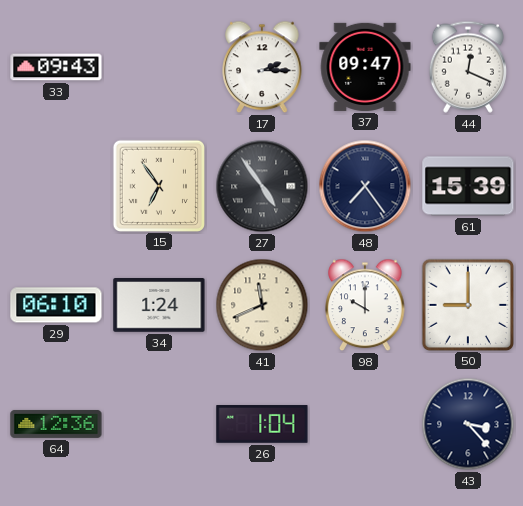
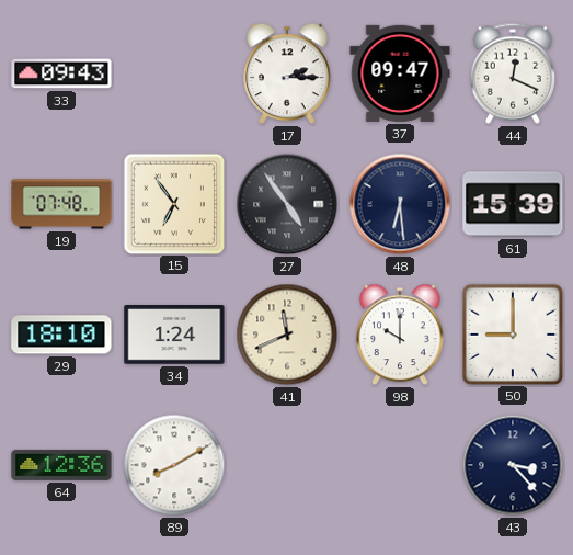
19: none -> 07:48 (61, 204)
48: 7:24 -> 6:29 (400, 204)
29: 06:10 -> 18:10 (61, 335)
89: none -> 8:10 (174, 465)
26: 1:04 -> none (262, 424)
